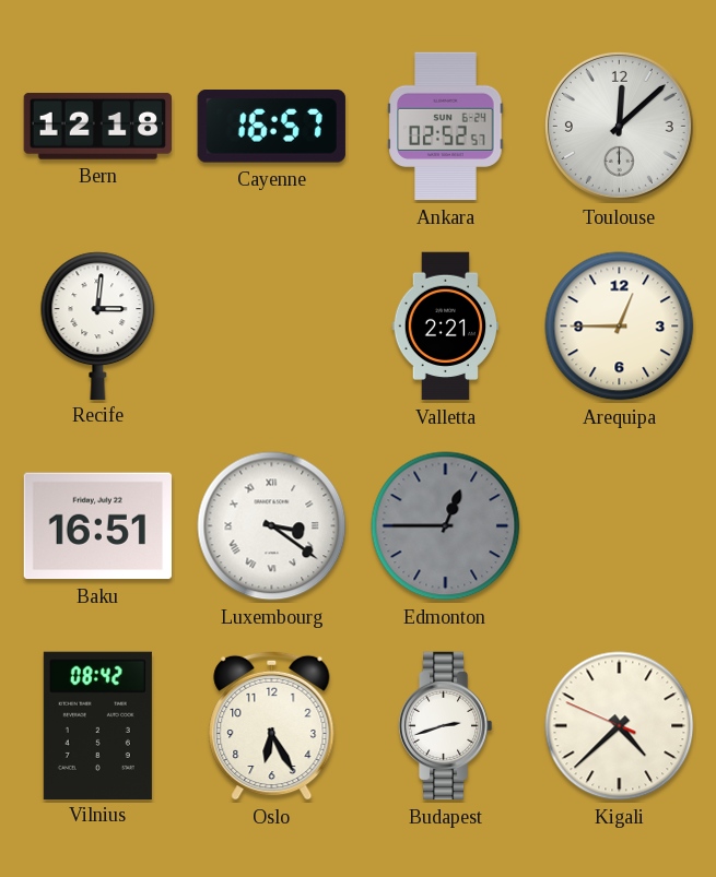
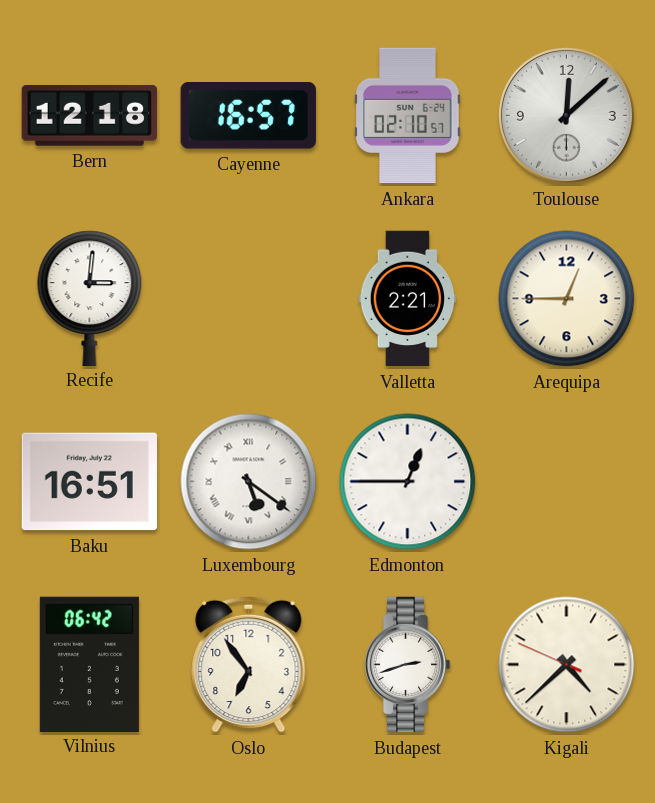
Ankara: 02:52 -> 02:10 (408, 116)
Luxembourg: 3:21 -> 5:21 (249, 482)
Edmonton dial: grey -> white (408, 482)
Vilnius: 08:42 -> 06:42 (89, 664)
Oslo: 6:25 -> 6:54 (249, 664)
